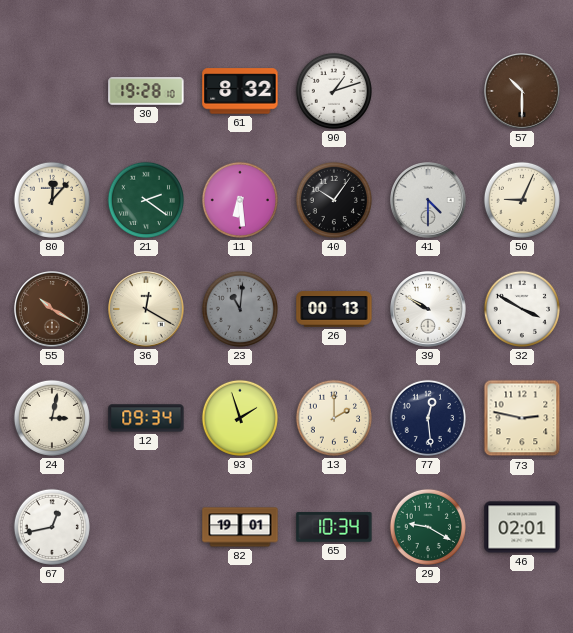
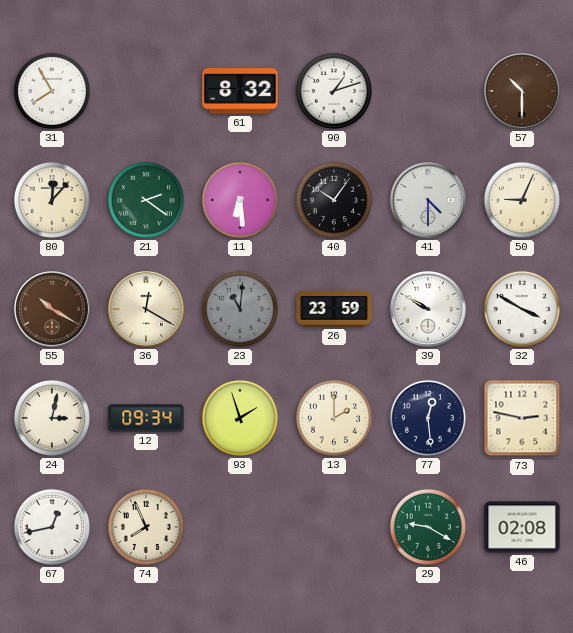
31: none -> 7:55 (52, 91)
30: 19:28 -> none (146, 91)
26: 00:13 -> 23:59 (334, 309)
74: none -> 7:56 (146, 527)
82: 19:01 -> none (240, 527)
65: 10:34 -> none (334, 527)
46: 02:01 -> 02:08 (522, 527)
